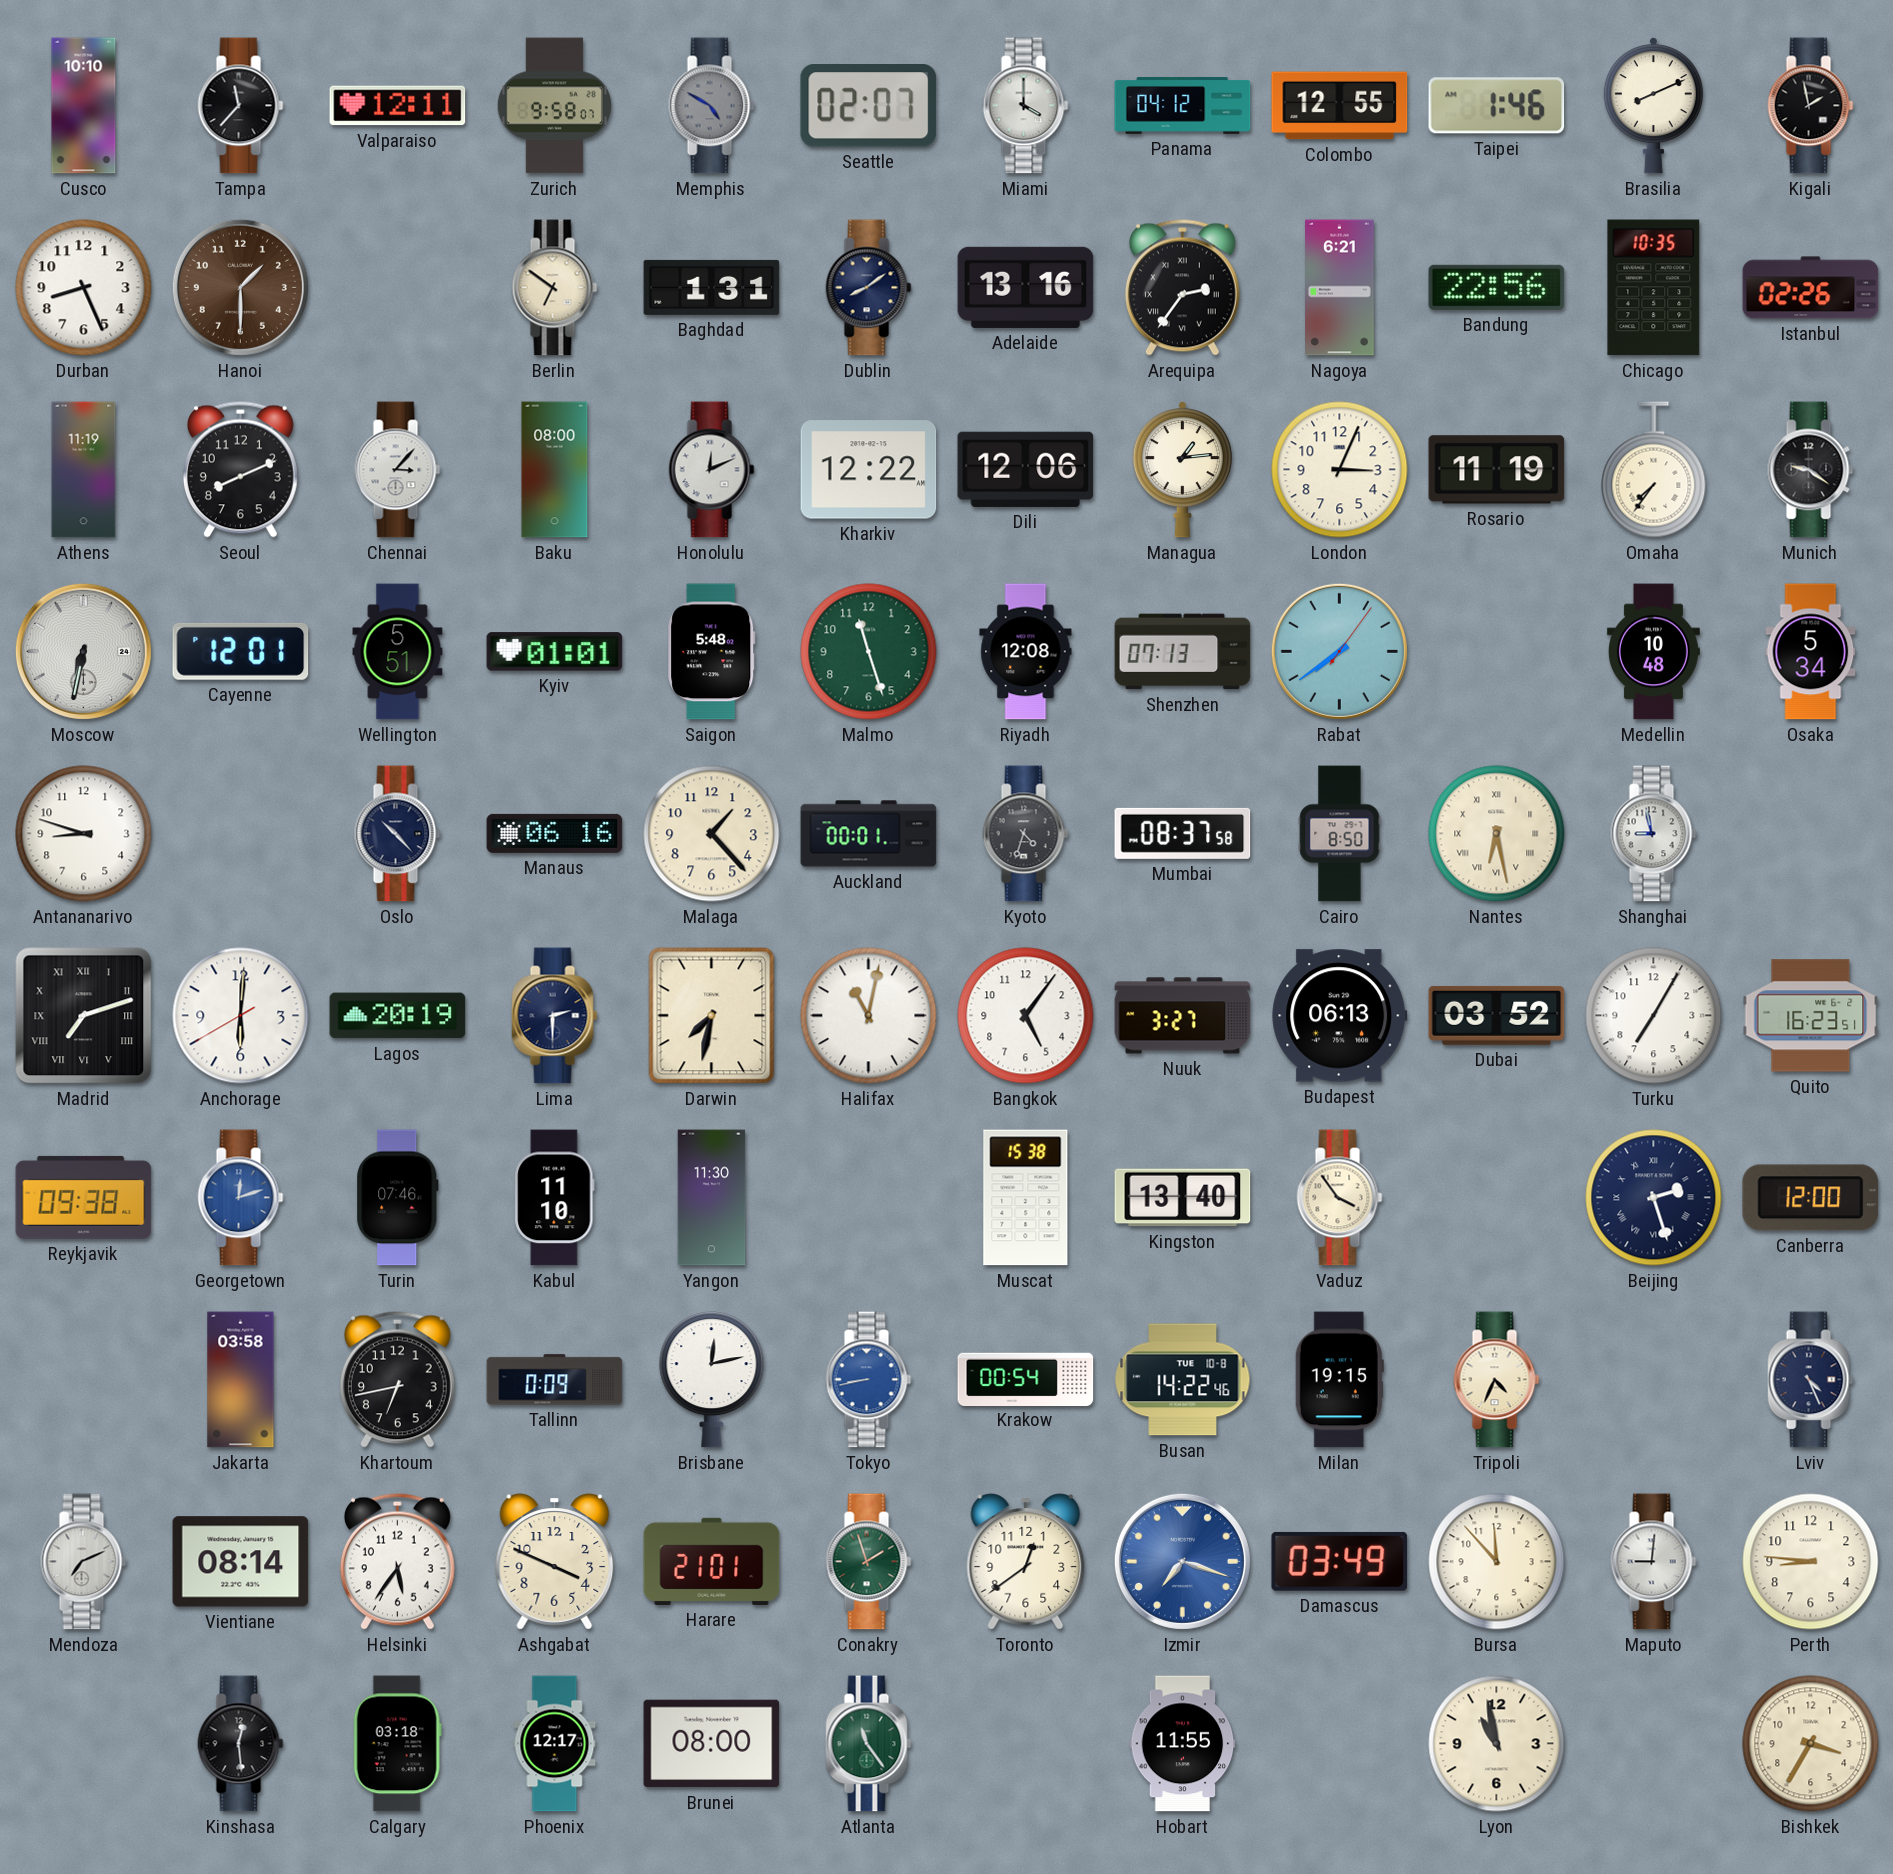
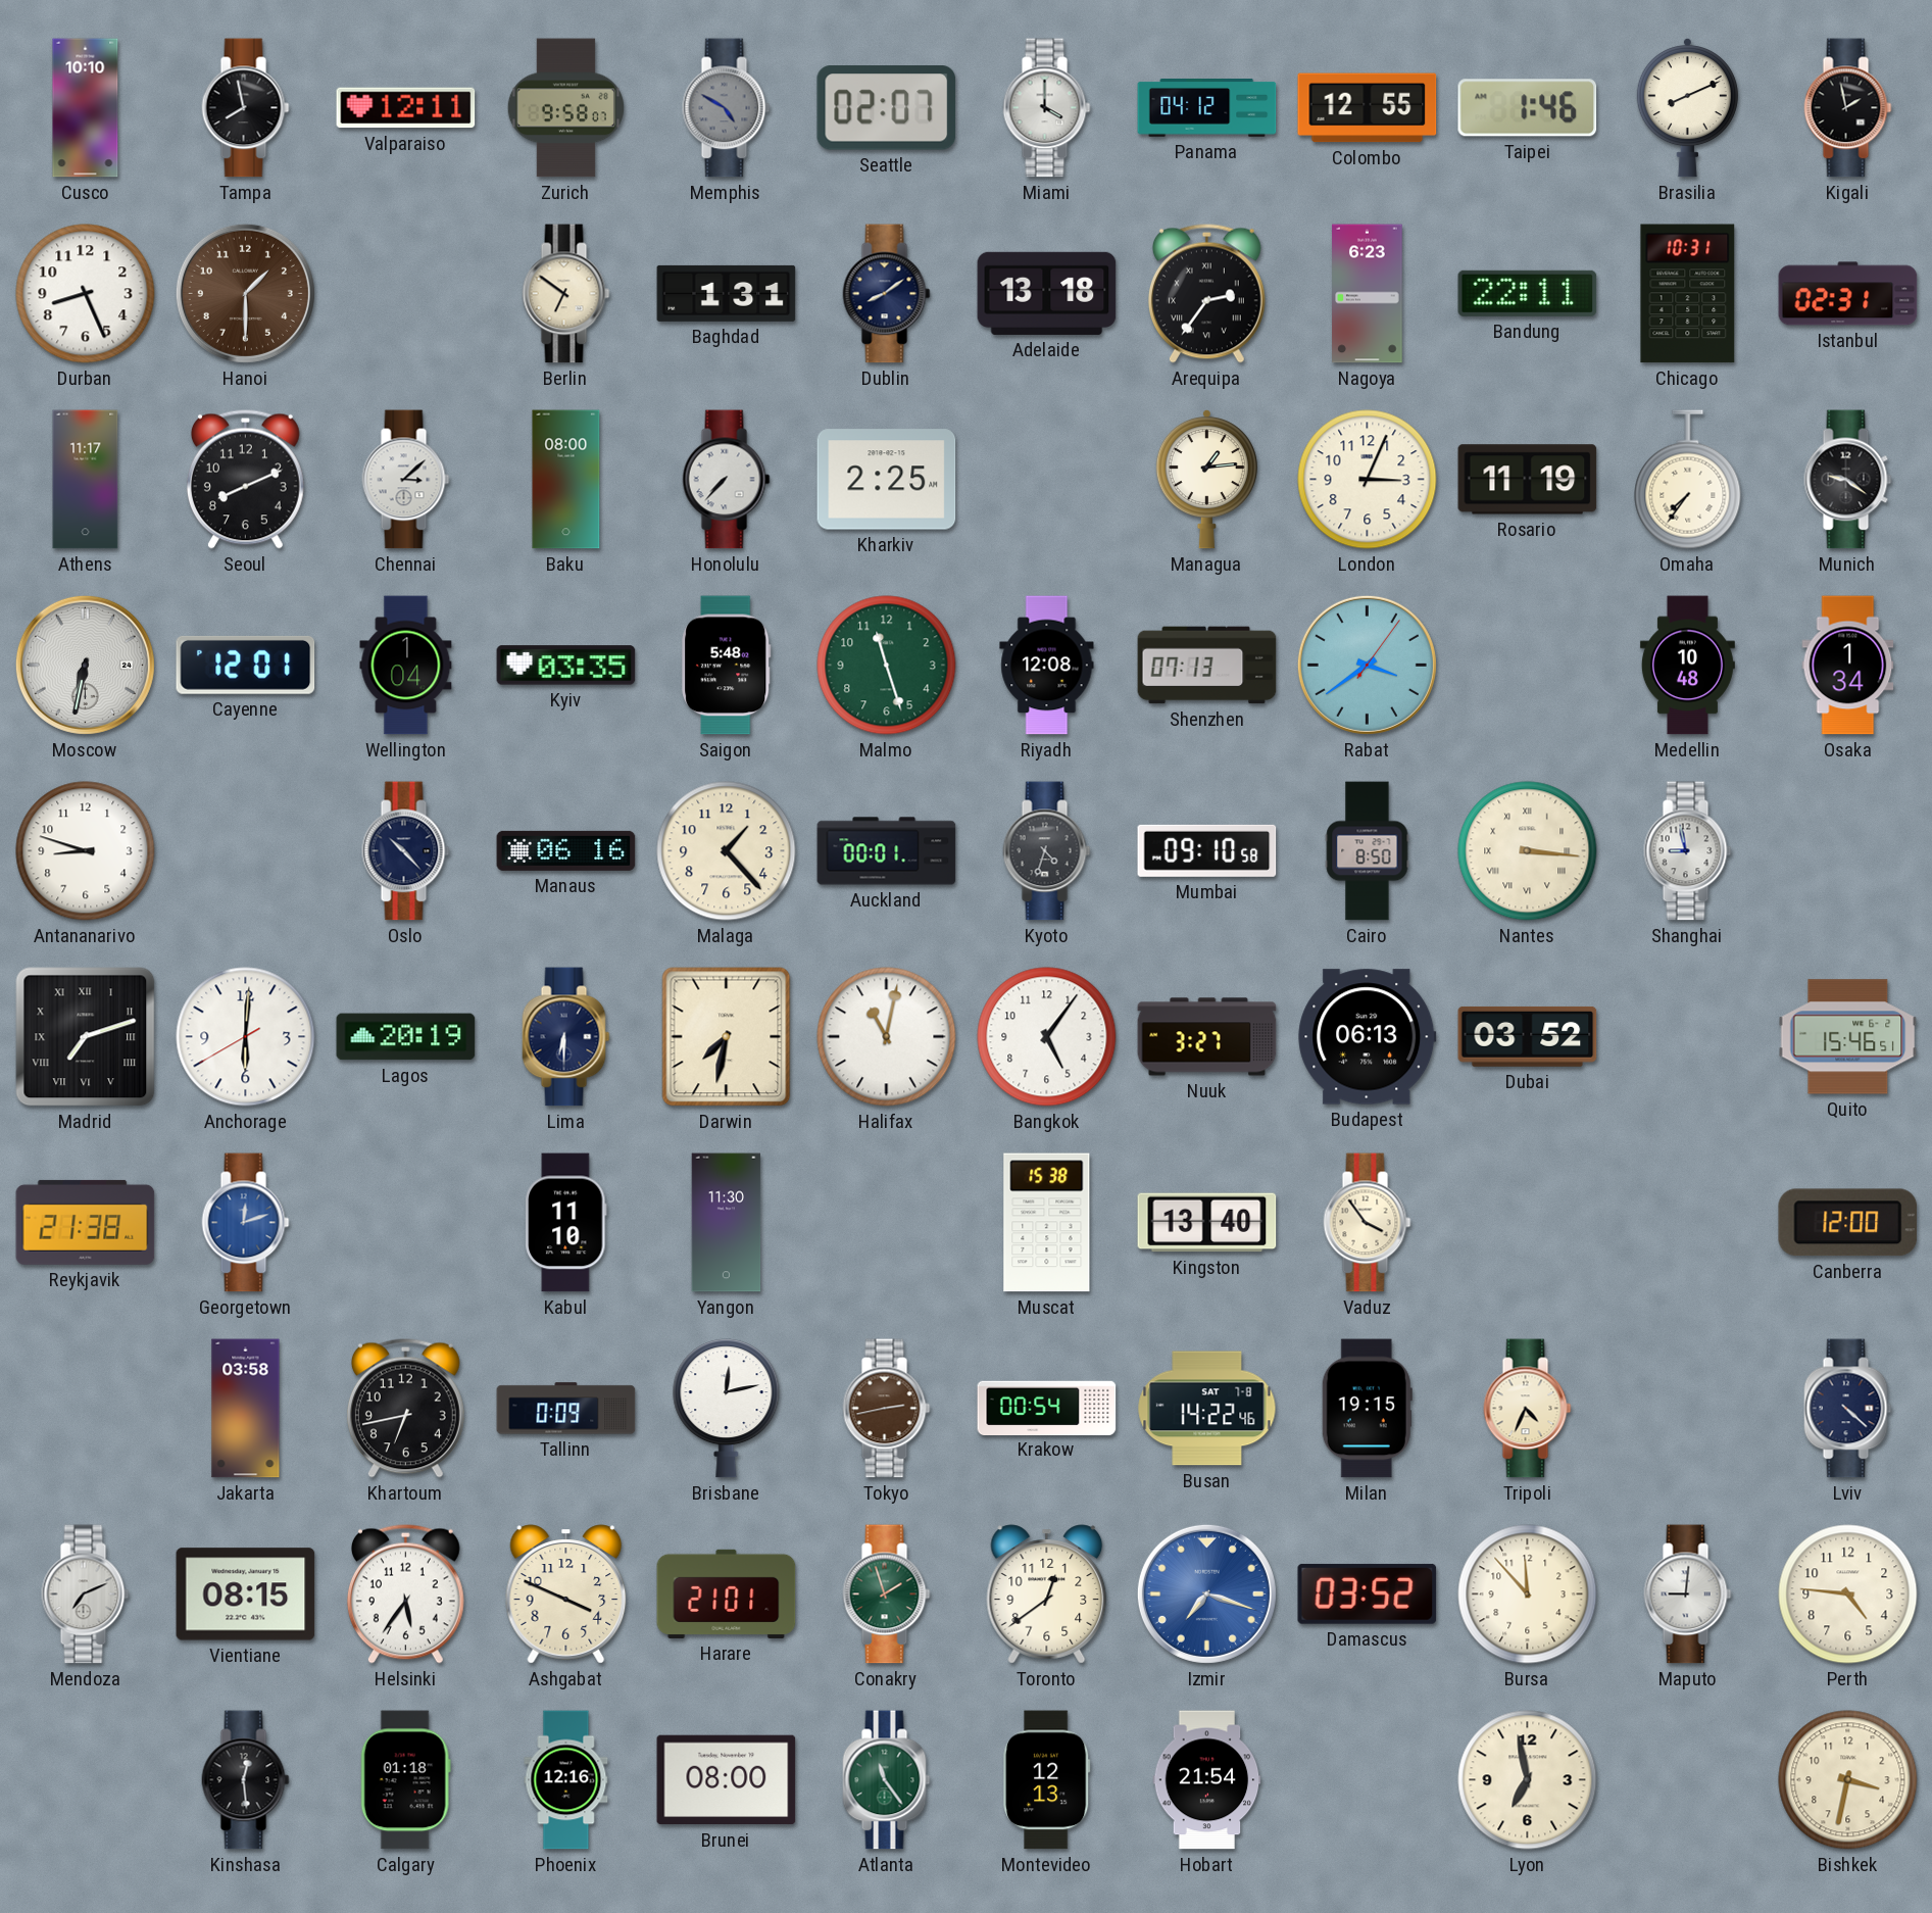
Tampa: 11:37 -> 7:58 (246, 108)
Adelaide: 13:16 -> 13:18 (1047, 293)
Nagoya: 6:21 -> 6:23 (1368, 294)
Bandung: 22:56 -> 22:11 (1528, 293)
Chicago: 10:35 -> 10:31 (1688, 294)
Istanbul: 02:26 -> 02:31 (1848, 294)
Athens: 11:19 -> 11:17 (86, 480)
Chennai: 3:07 -> 3:08 (406, 480)
Honolulu: 12:11 -> 7:37 (727, 480)
Kharkiv: 12:22 -> 2:25 (887, 480)
Dili: 12:06 -> none (1026, 469)
Wellington: 5:51 -> 1:04 (406, 666)
Kyiv: 01:01 -> 03:35 (566, 666)
Rabat: 7:39 -> 3:39 (1367, 665)
Osaka: 5:34 -> 1:34 (1848, 666)
Mumbai: 08:37 -> 09:10 (1207, 850)
Nantes: 6:28 -> 3:16 (1528, 851)
Lima: 2:30 -> 6:30 (566, 1037)
Turku: 7:05 -> none (1654, 1016)
Quito: 16:23 -> 15:46 (1848, 1037)
Reykjavik: 09:38 -> 21:38 (86, 1222)
Turin: 07:46 -> none (398, 1198)
Beijing: 2:27 -> none (1654, 1198)
Tokyo: 8:43 -> 2:43 (887, 1409)
Tokyo dial: blue -> brown (887, 1409)
Busan date: TUE 10-8 -> SAT 7-8 (1207, 1409)
Lviv: 4:26 -> 4:22 (1848, 1409)
Vientiane: 08:14 -> 08:15 (246, 1595)
Damascus: 03:49 -> 03:52 (1368, 1593)
Perth: 8:46 -> 4:46 (1848, 1595)
Calgary: 03:18 -> 01:18 (405, 1780)
Phoenix: 12:17 -> 12:16 (566, 1780)
Montevideo: none -> 12:13 (1047, 1780)
Hobart: 11:55 -> 21:54 (1207, 1780)
Lyon: 10:58 -> 6:58 (1528, 1780)
Bishkek: 3:35 -> 3:32 (1848, 1780)
